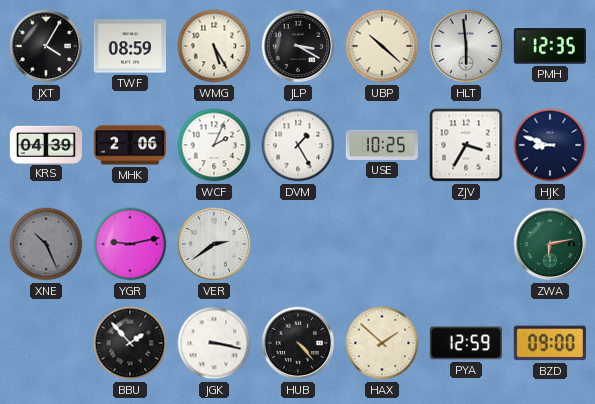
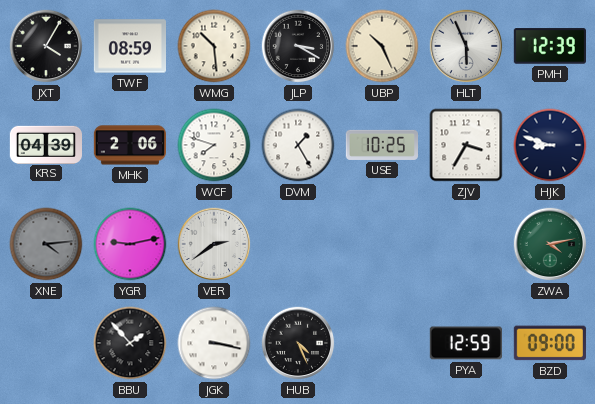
WMG: 5:25 -> 10:29 (214, 46)
UBP: 10:22 -> 10:26 (382, 46)
HLT: 5:59 -> 5:56 (466, 46)
PMH: 12:35 -> 12:39 (550, 46)
WCF: 2:04 -> 7:48 (214, 145)
XNE: 10:26 -> 4:14 (46, 244)
ZWA: 6:13 -> 4:13 (550, 244)
HUB: 4:23 -> 4:26 (298, 343)
HAX: 1:52 -> none (382, 343)
